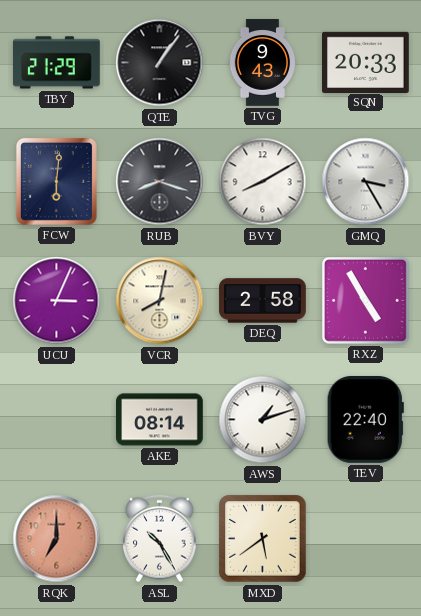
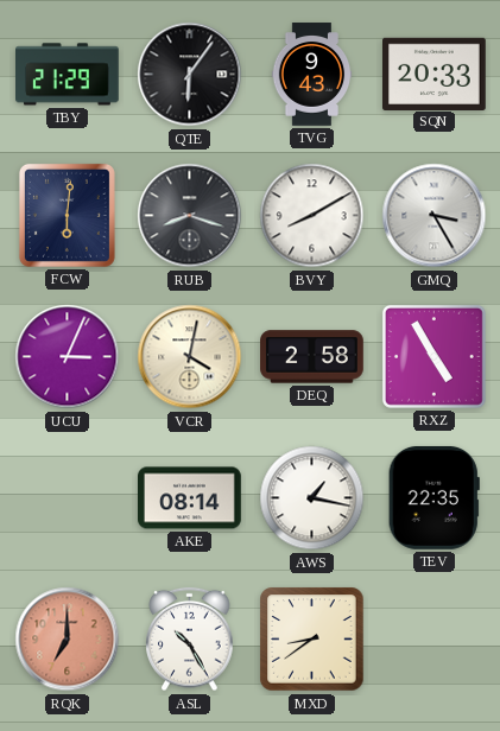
QTE: 1:06 -> 6:06 (190, 75)
VCR: 8:02 -> 4:02 (190, 357)
AWS: 1:12 -> 1:17 (312, 498)
TEV: 22:40 -> 22:35 (433, 497)
MXD: 5:39 -> 8:39 (312, 640)
